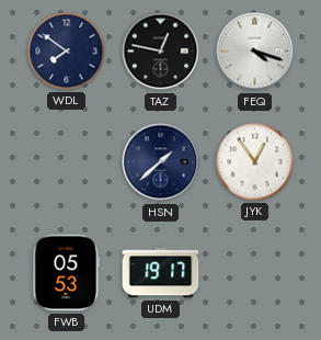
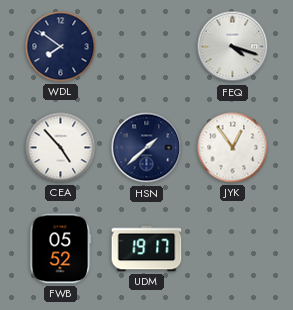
TAZ: 12:47 -> none (161, 52)
CEA: none -> 4:53 (61, 148)
FWB: 05:53 -> 05:52 (61, 249)
